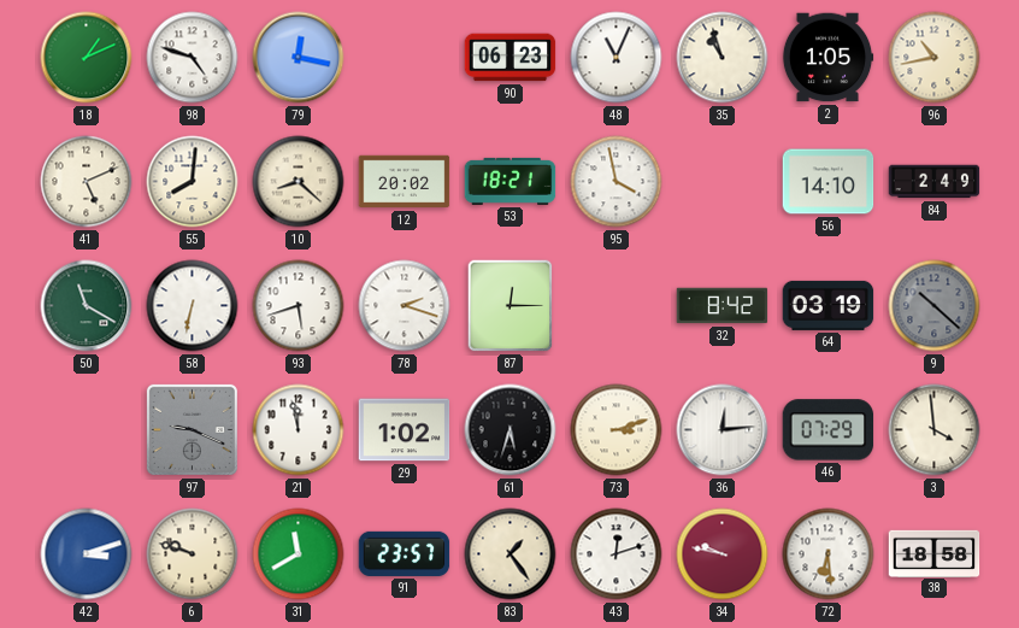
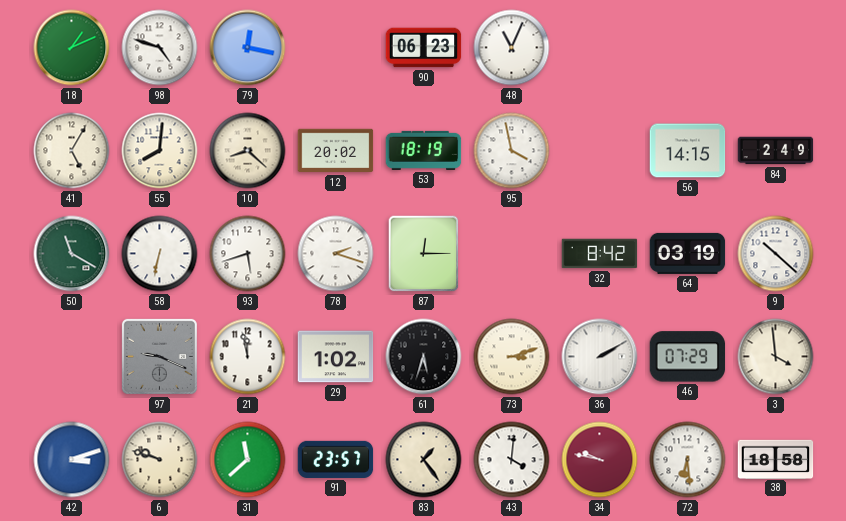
35: 10:57 -> none (723, 58)
2: 1:05 -> none (827, 58)
96: 10:43 -> none (935, 58)
41: 5:11 -> 5:05 (72, 151)
53: 18:21 -> 18:19 (424, 150)
56: 14:10 -> 14:15 (688, 151)
9 dial: grey -> white (776, 254)
36: 12:14 -> 2:10 (600, 357)
31: 11:40 -> 11:38 (248, 460)
43: 12:12 -> 4:01 (512, 460)
